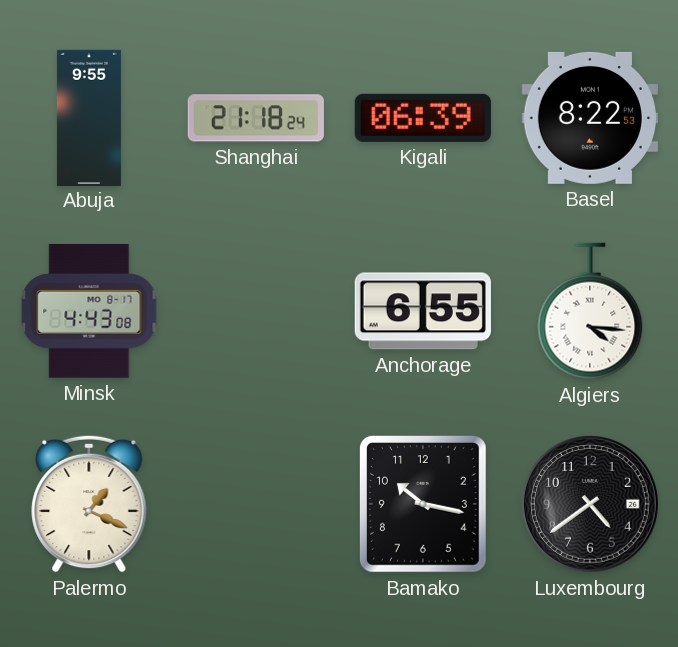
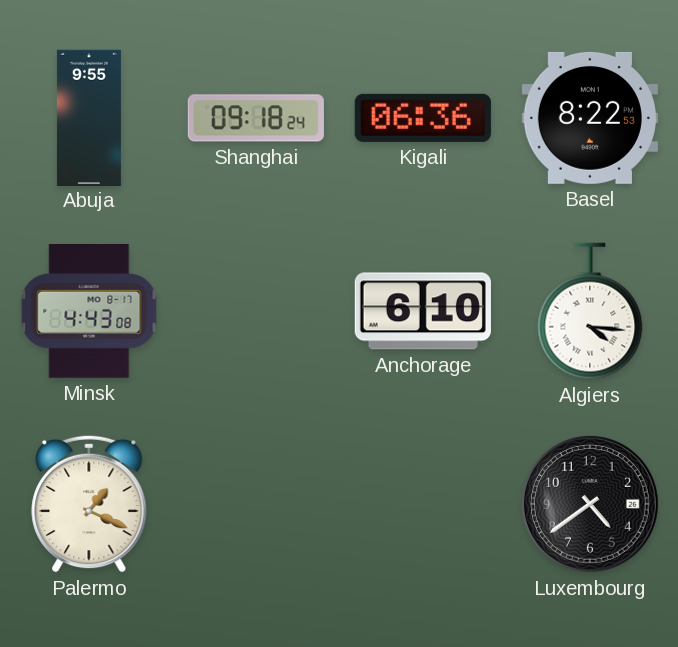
Shanghai: 21:18 -> 09:18 (256, 118)
Kigali: 06:39 -> 06:36 (423, 118)
Anchorage: 6:55 -> 6:10 (423, 311)
Bamako: 10:17 -> none (423, 504)
